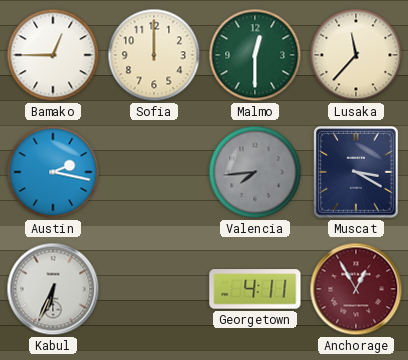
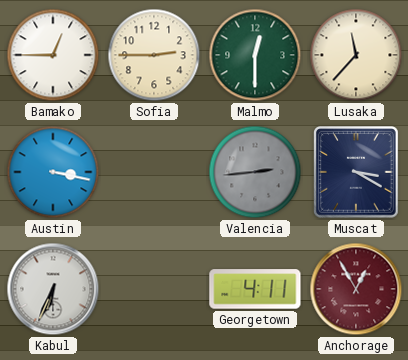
Sofia: 12:00 -> 2:45 (154, 55)
Austin: 2:17 -> 3:17 (53, 172)
Valencia: 7:44 -> 2:44 (255, 172)
